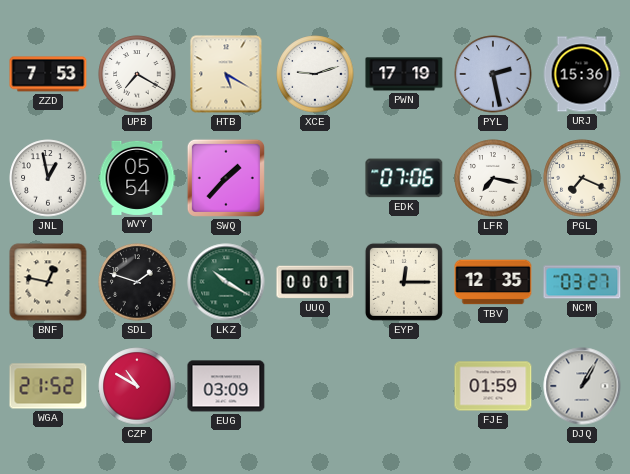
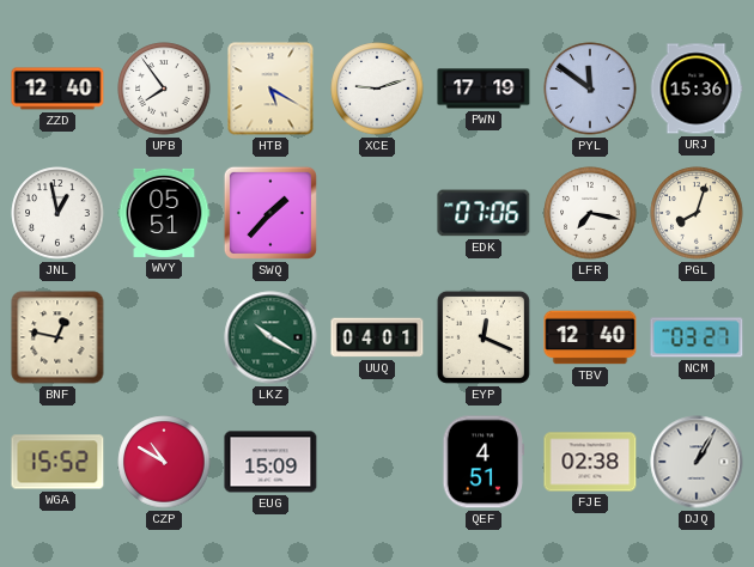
ZZD: 7:53 -> 12:40 (57, 89)
UPB: 7:20 -> 7:54 (164, 89)
PYL: 2:28 -> 11:51 (590, 89)
WVY: 05:54 -> 05:51 (164, 213)
PGL: 7:19 -> 8:03 (697, 213)
SDL: 1:48 -> none (137, 282)
UUQ: 00:01 -> 04:01 (377, 337)
EYP: 12:15 -> 12:19 (484, 337)
TBV: 12:35 -> 12:40 (590, 337)
WGA: 21:52 -> 15:52 (57, 462)
EUG: 03:09 -> 15:09 (270, 462)
QEF: none -> 4:51 (484, 462)
FJE: 01:59 -> 02:38 (590, 462)
